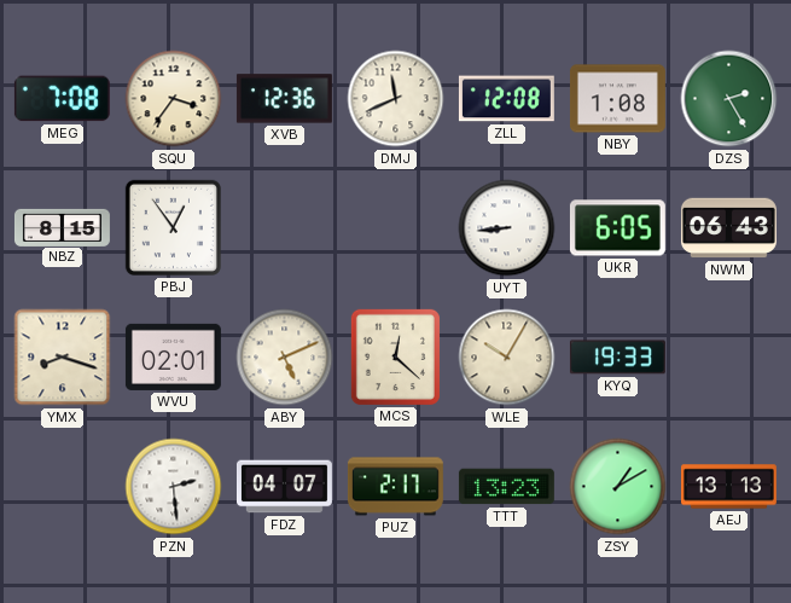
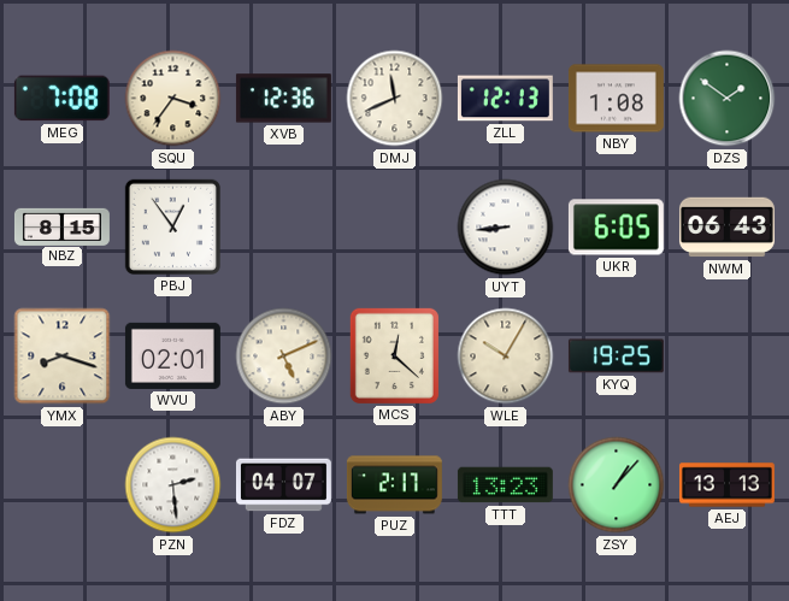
ZLL: 12:08 -> 12:13 (505, 99)
DZS: 2:25 -> 1:51 (728, 99)
KYQ: 19:33 -> 19:25 (616, 357)
ZSY: 1:10 -> 1:07 (617, 485)
